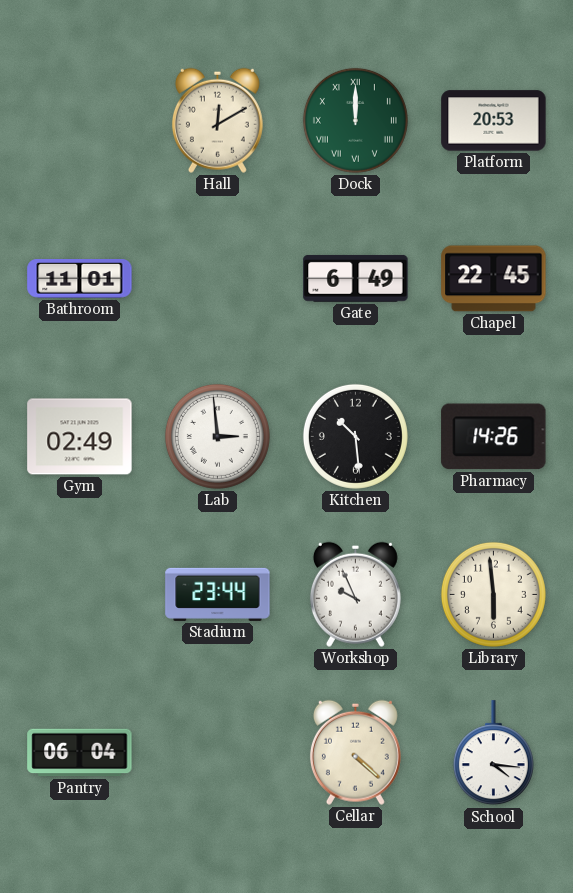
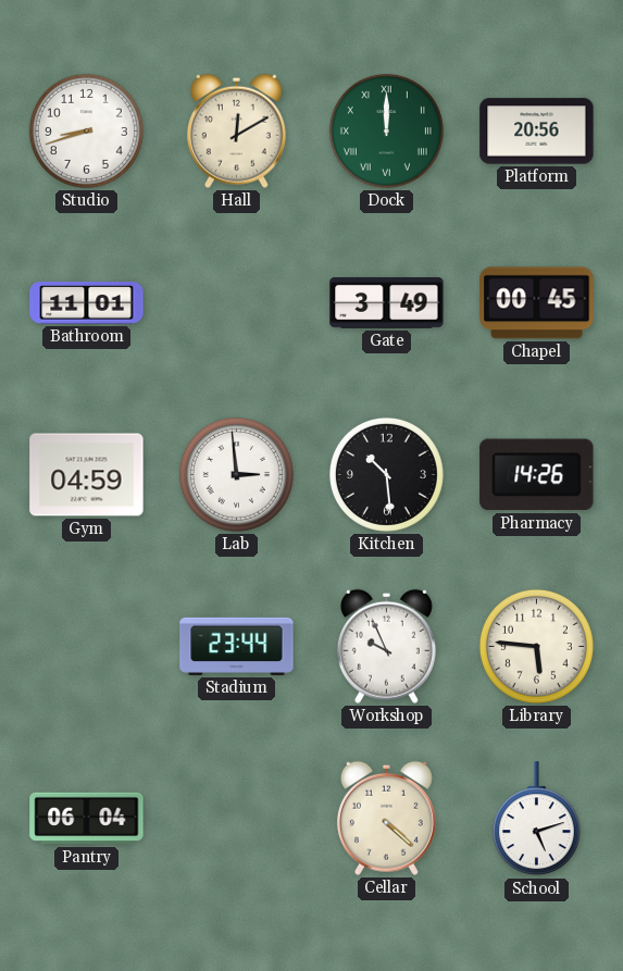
Studio: none -> 8:42 (86, 130)
Platform: 20:53 -> 20:56 (537, 132)
Gate: 6:49 -> 3:49 (387, 303)
Chapel: 22:45 -> 00:45 (537, 303)
Gym: 02:49 -> 04:59 (87, 475)
Library: 5:59 -> 5:46 (536, 646)
School: 4:16 -> 5:12 (536, 819)
